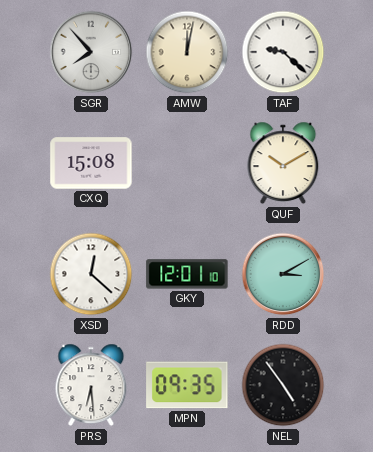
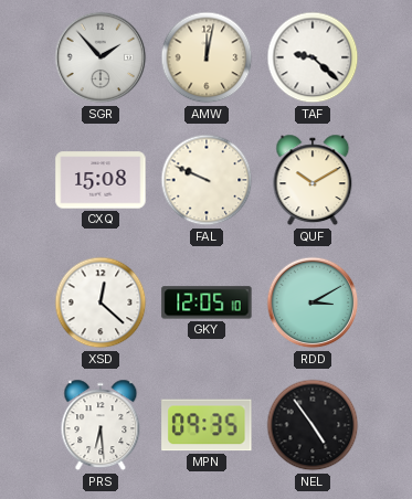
SGR: 7:53 -> 1:53 (101, 57)
FAL: none -> 9:49 (207, 180)
GKY: 12:01 -> 12:05 (207, 302)
